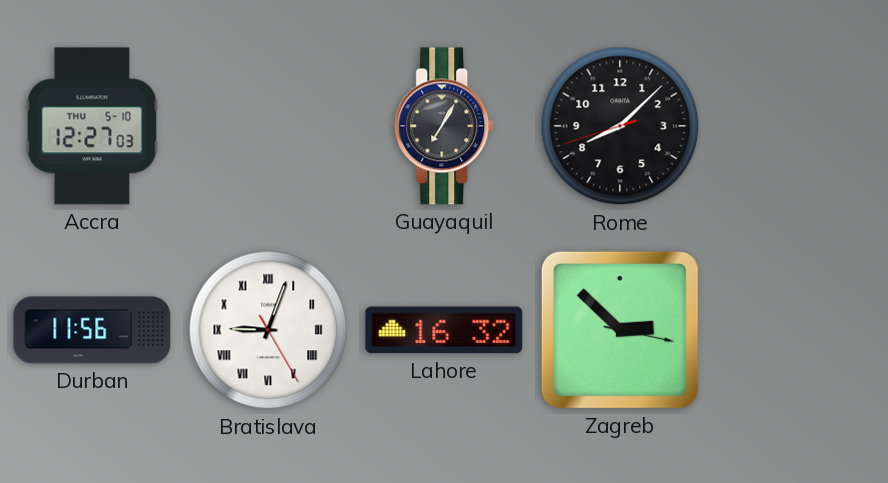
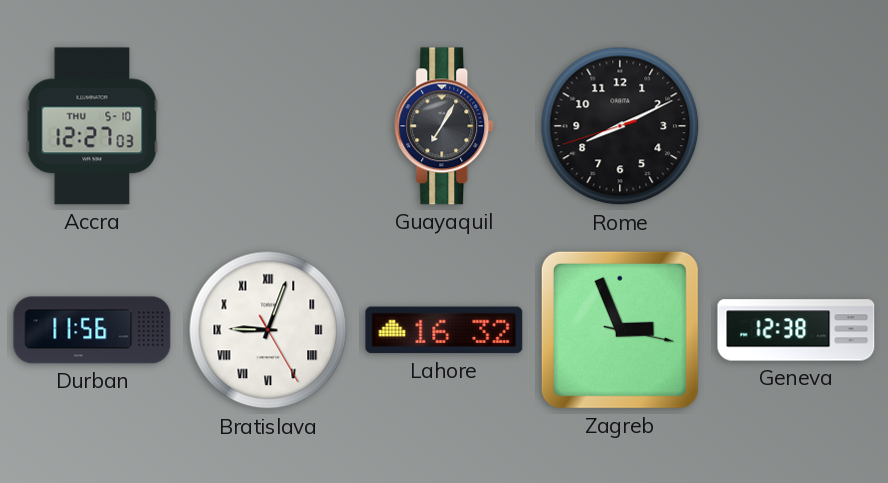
Rome: 8:07 -> 8:10 (620, 126)
Zagreb: 2:52 -> 2:56 (620, 330)
Geneva: none -> 12:38 (796, 330)
